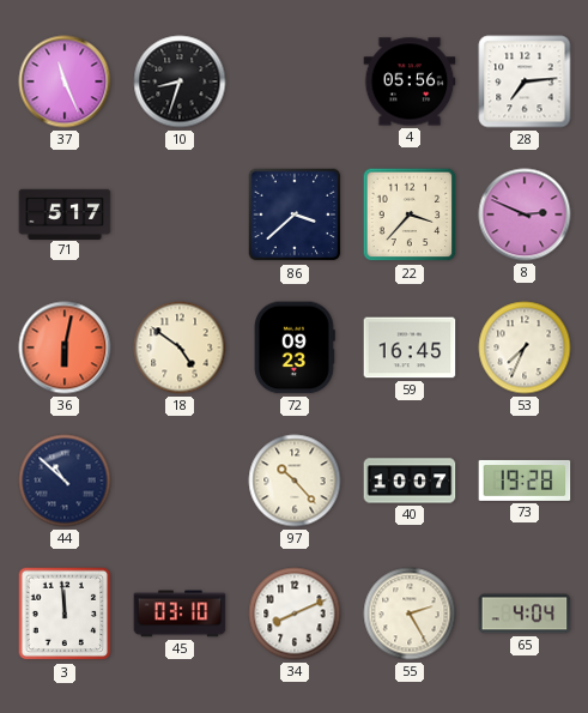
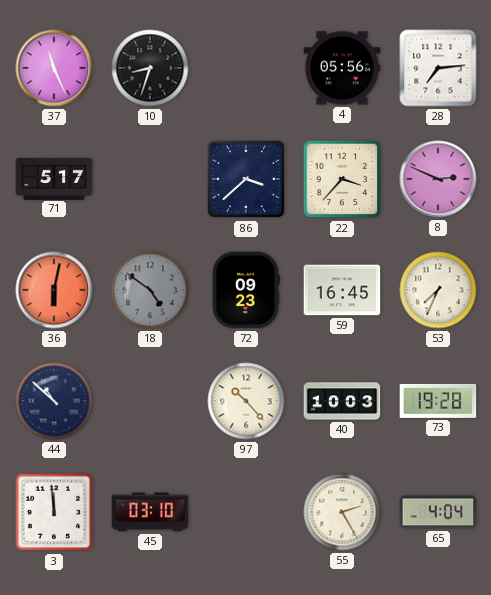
18 dial: cream -> grey (150, 290)
40: 10:07 -> 10:03 (342, 401)
34: 8:11 -> none (295, 614)
